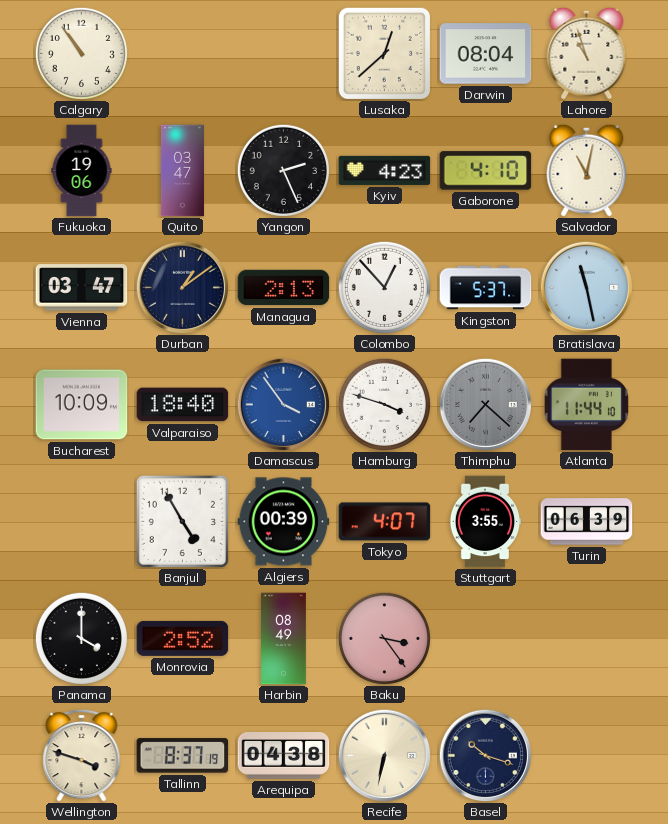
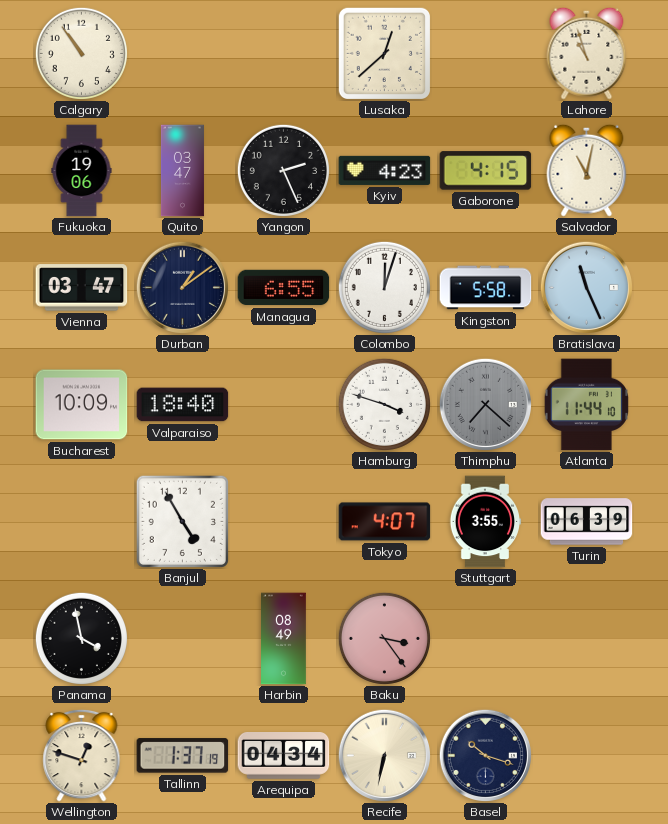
Darwin: 08:04 -> none (486, 54)
Gaborone: 4:10 -> 4:15 (486, 171)
Managua: 2:13 -> 6:55 (284, 288)
Colombo: 12:53 -> 12:03 (384, 287)
Kingston: 5:37 -> 5:58 (486, 288)
Bratislava: 11:28 -> 11:26 (586, 287)
Damascus: 3:54 -> none (283, 404)
Algiers: 00:39 -> none (284, 522)
Panama: 4:00 -> 3:58 (81, 638)
Monrovia: 2:52 -> none (183, 638)
Wellington: 3:48 -> 12:48 (82, 755)
Tallinn: 8:37 -> 1:37 (183, 756)
Arequipa: 04:38 -> 04:34 (284, 756)
